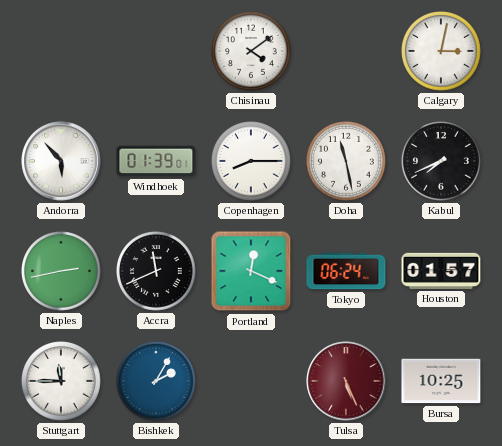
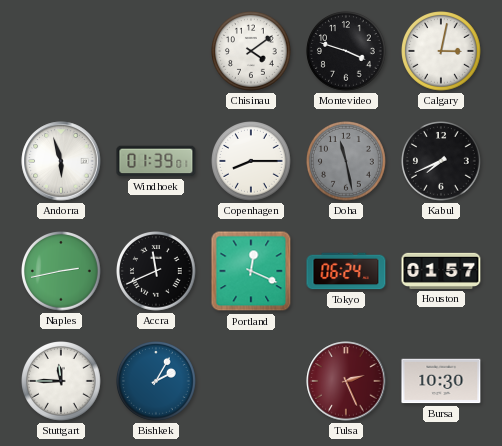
Montevideo: none -> 3:48 (347, 52)
Andorra: 5:53 -> 5:57 (61, 161)
Doha dial: white -> grey (347, 162)
Tulsa: 5:26 -> 2:26 (346, 381)
Bursa: 10:25 -> 10:30 (441, 381)
